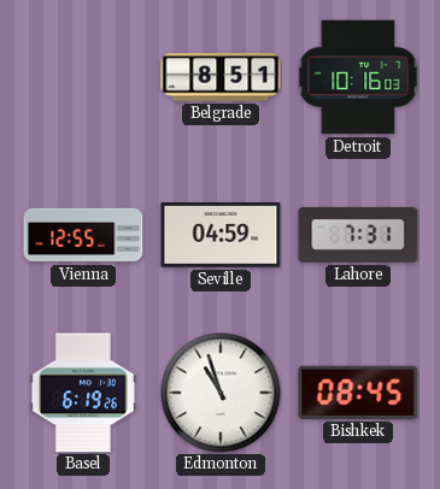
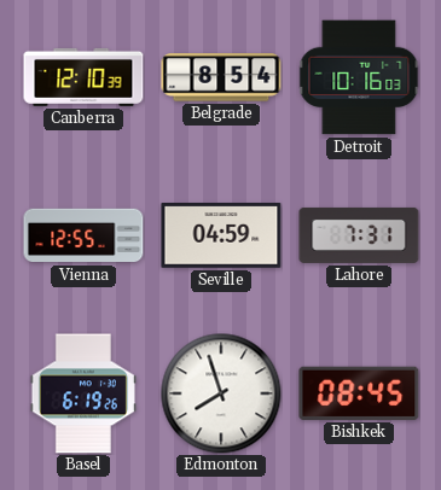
Canberra: none -> 12:10 (83, 77)
Belgrade: 8:51 -> 8:54 (221, 77)
Edmonton: 10:57 -> 7:57 (221, 393)
